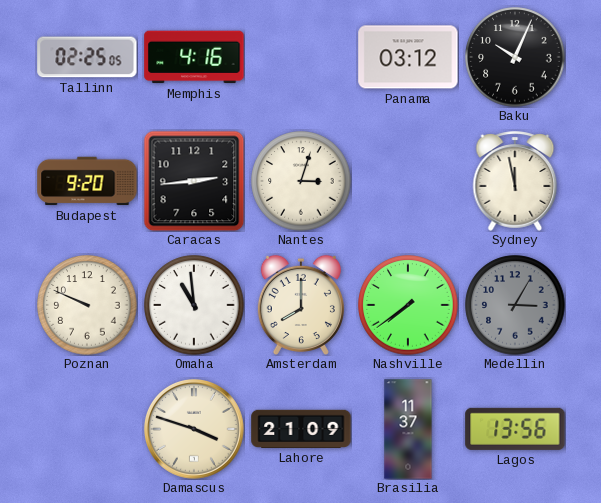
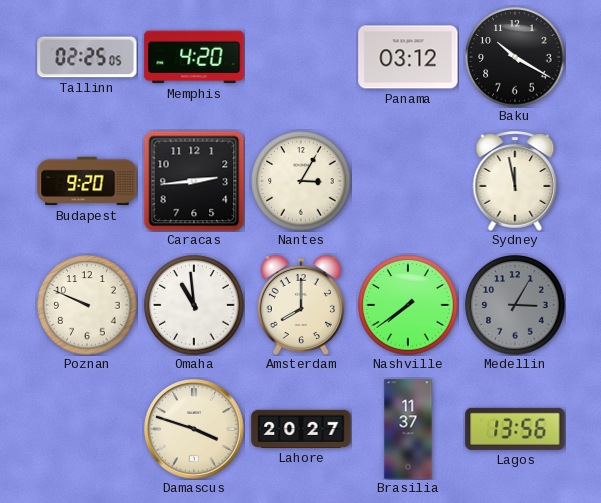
Memphis: 4:16 -> 4:20 (194, 57)
Baku: 10:04 -> 10:20 (515, 57)
Nantes: 3:03 -> 3:05 (301, 181)
Lahore: 21:09 -> 20:27 (301, 429)
